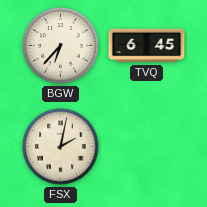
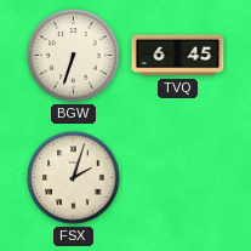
BGW: 6:37 -> 6:33 (74, 56)
FSX: 2:02 -> 2:03 (74, 178)
